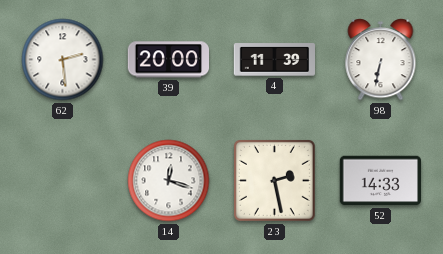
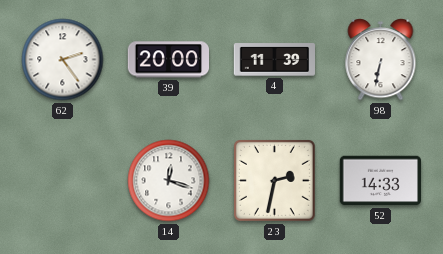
62: 2:29 -> 2:24 (63, 60)
23: 2:28 -> 2:32 (274, 180)
